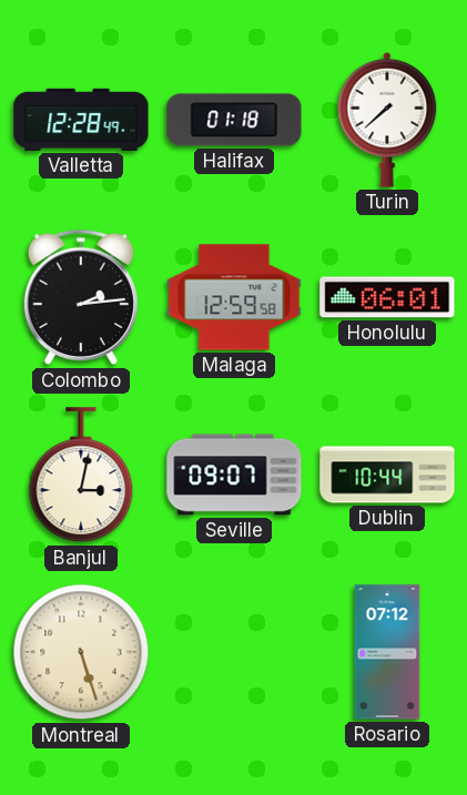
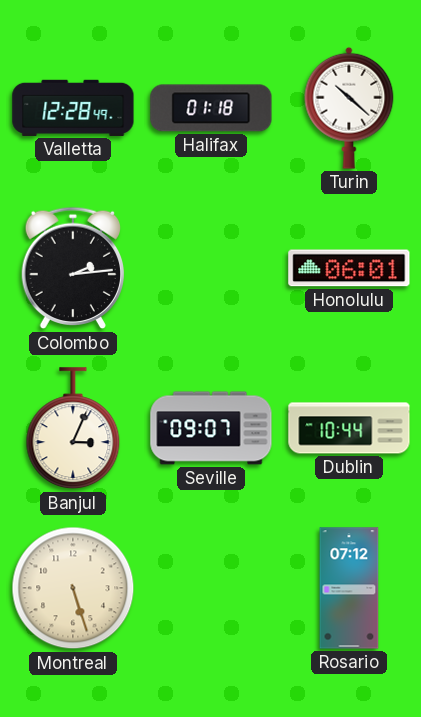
Turin: 7:38 -> 10:22 (349, 108)
Malaga: 12:59 -> none (234, 297)
Banjul: 3:02 -> 3:04 (73, 429)
